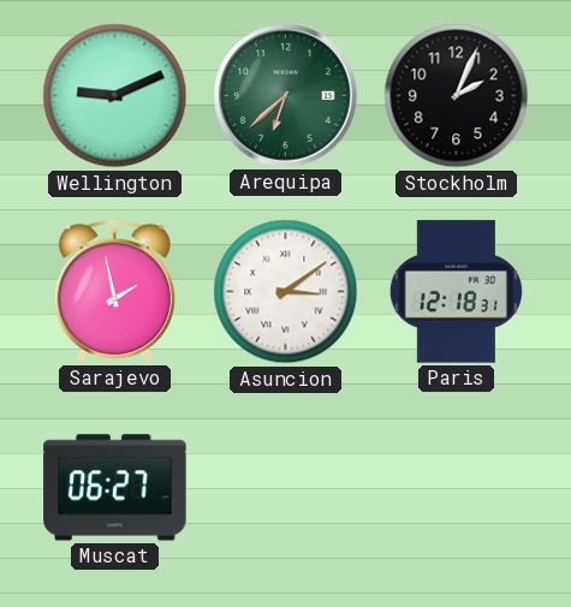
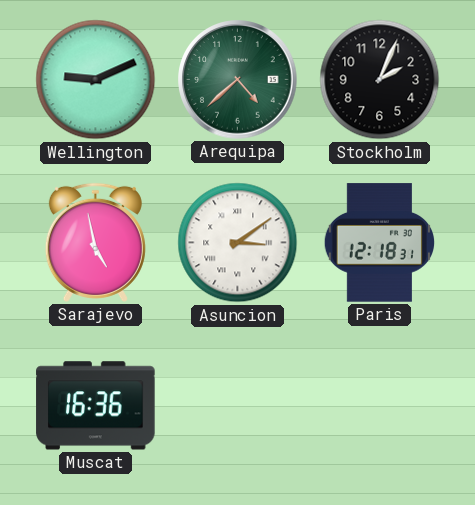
Arequipa: 6:38 -> 4:38 (238, 80)
Sarajevo: 1:58 -> 4:58 (95, 242)
Muscat: 06:27 -> 16:36 (96, 406)
